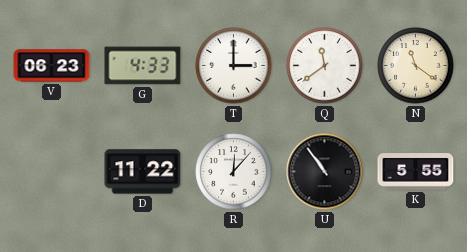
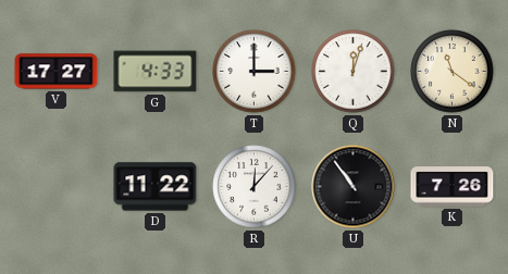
V: 06:23 -> 17:27 (57, 72)
Q: 11:39 -> 12:03 (354, 72)
K: 5:55 -> 7:26 (453, 187)
